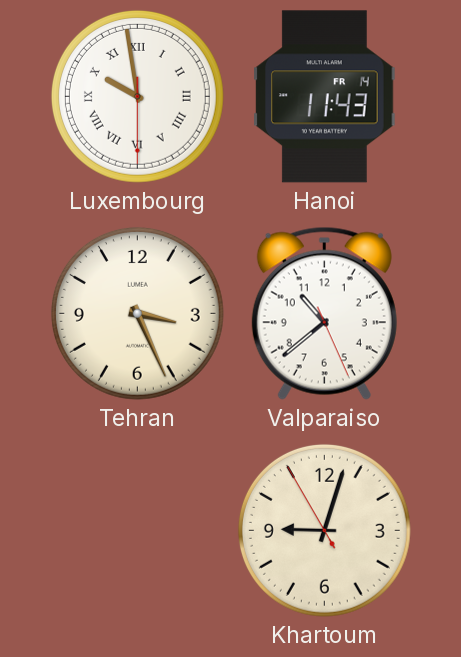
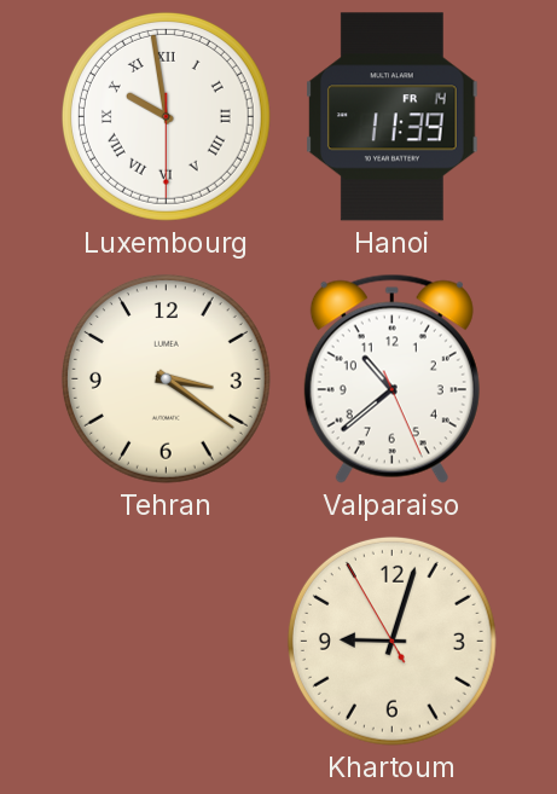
Hanoi: 11:43 -> 11:39 (393, 117)
Tehran: 3:26 -> 3:21 (166, 378)
